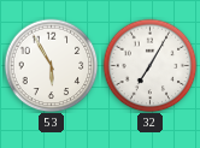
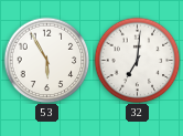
32: 7:05 -> 7:01 (137, 60)
